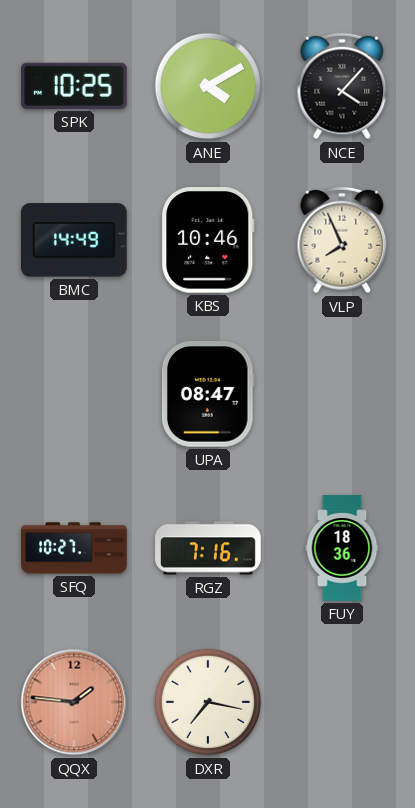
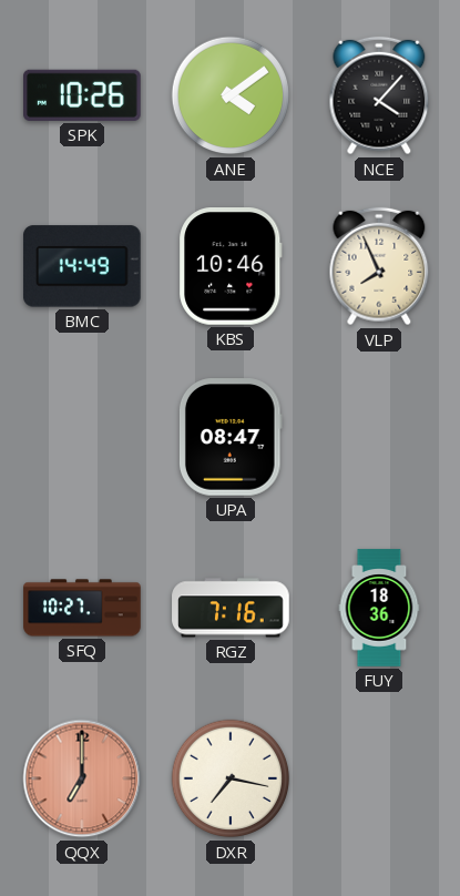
SPK: 10:25 -> 10:26 (83, 95)
ANE: 4:10 -> 4:09 (231, 95)
QQX: 1:46 -> 7:00 (82, 778)
